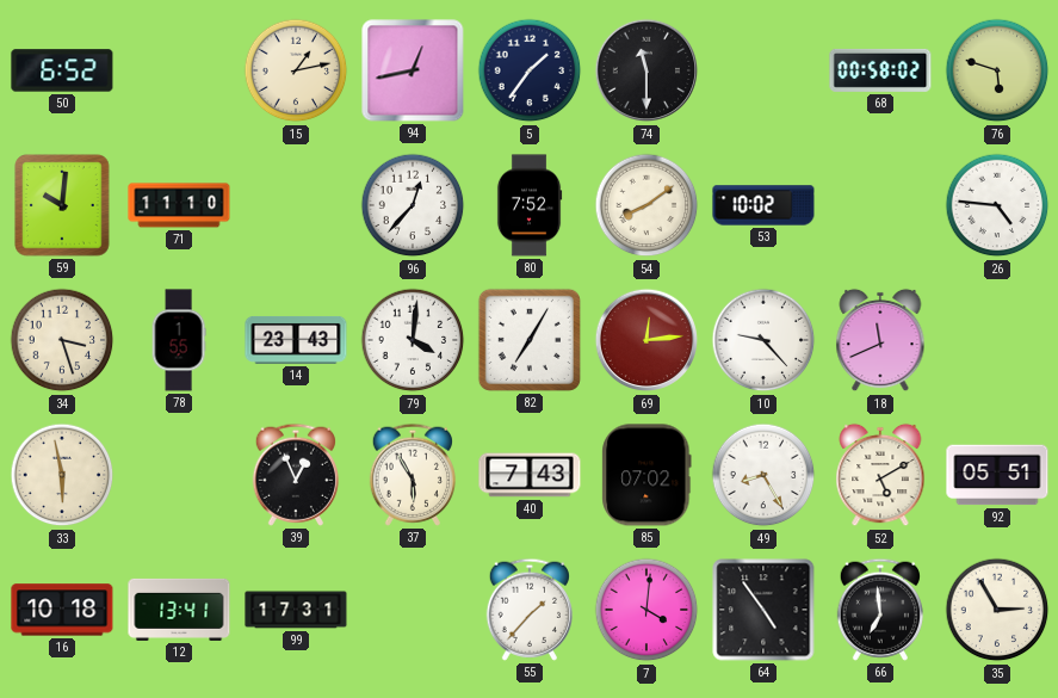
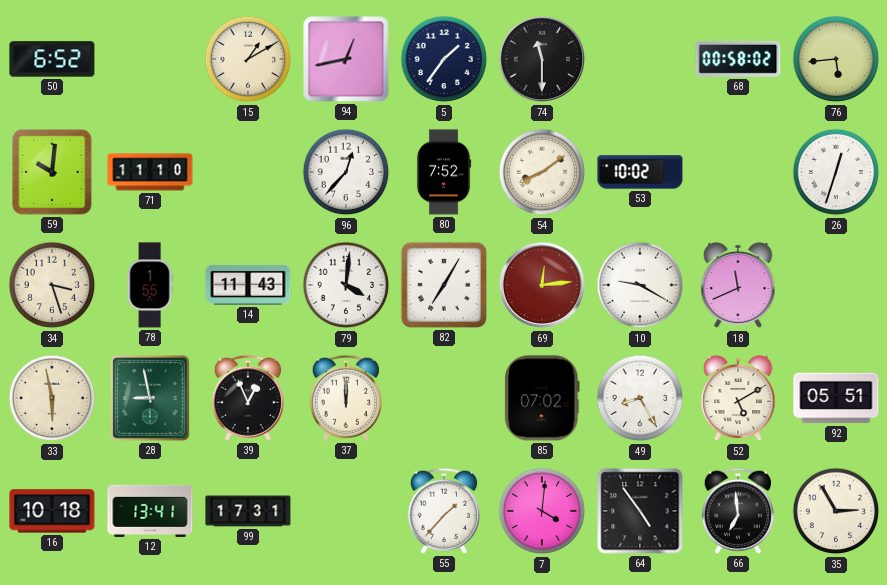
15: 1:13 -> 1:10 (248, 59)
76: 5:48 -> 5:44 (836, 59)
26: 4:46 -> 12:33 (836, 172)
14: 23:43 -> 11:43 (248, 285)
10: 9:23 -> 9:20 (640, 285)
28: none -> 8:58 (151, 399)
37: 5:55 -> 12:00 (345, 398)
40: 7:43 -> none (530, 475)
